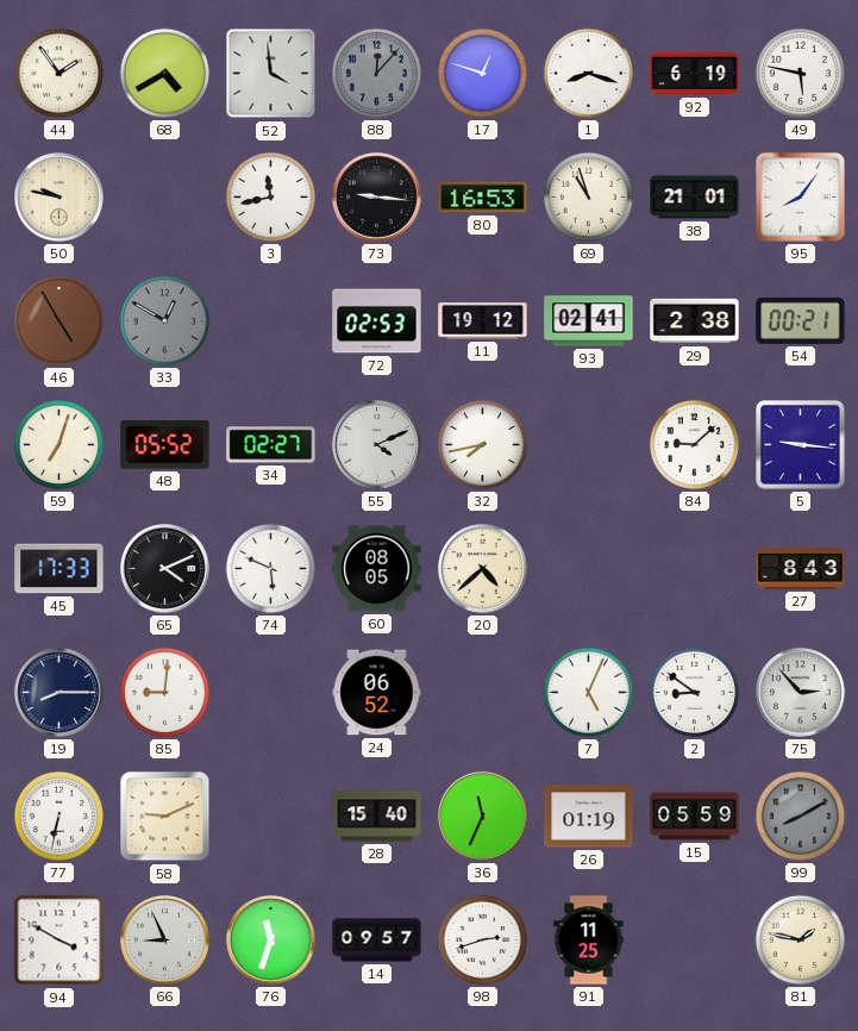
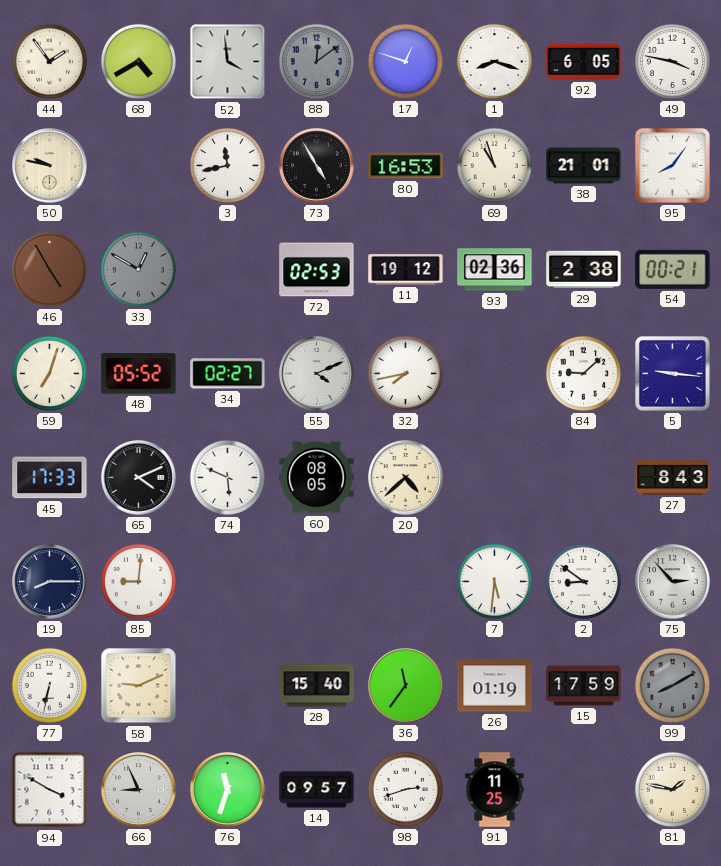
88: 12:07 -> 12:09 (316, 61)
92: 6:19 -> 6:05 (584, 62)
49: 5:47 -> 3:47 (672, 61)
73: 9:16 -> 4:55 (317, 166)
93: 02:41 -> 02:36 (495, 270)
24: 06:52 -> none (377, 693)
7: 5:04 -> 5:31 (494, 581)
36: 11:34 -> 11:36 (406, 686)
15: 05:59 -> 17:59 (584, 686)
